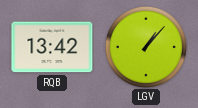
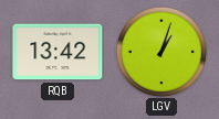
LGV: 1:07 -> 1:03 (161, 52)
